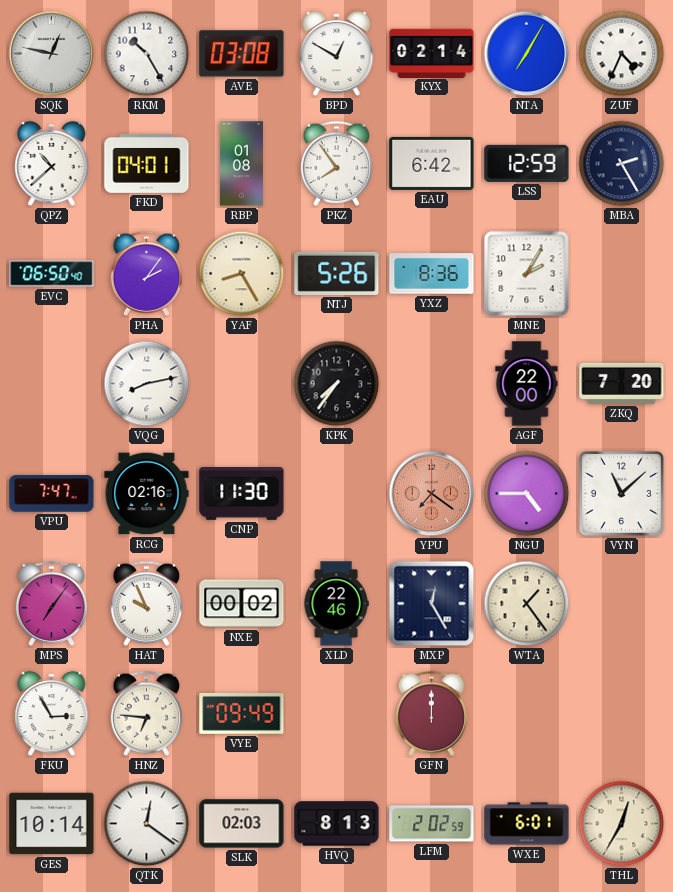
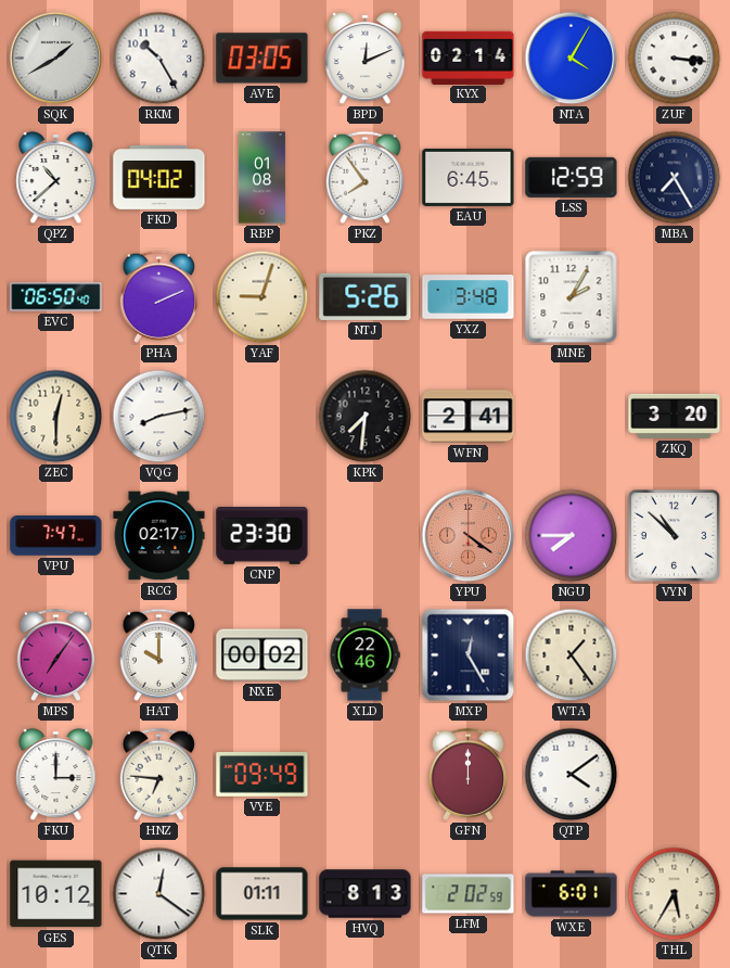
SQK: 12:47 -> 1:40 (56, 59)
AVE: 03:08 -> 03:05 (262, 59)
BPD: 12:50 -> 12:11 (366, 59)
NTA: 7:05 -> 4:05 (572, 59)
ZUF: 4:34 -> 3:16 (675, 59)
FKD: 04:01 -> 04:02 (159, 178)
EAU: 6:42 -> 6:45 (469, 177)
MBA: 2:25 -> 7:25 (675, 178)
PHA: 2:06 -> 2:11 (158, 296)
YAF: 8:25 -> 9:03 (262, 297)
YXZ: 8:36 -> 3:48 (469, 297)
ZEC: none -> 12:30 (56, 417)
KPK: 7:36 -> 7:31 (366, 417)
WFN: none -> 2:41 (469, 417)
AGF: 22:00 -> none (527, 384)
ZKQ: 7:20 -> 3:20 (675, 416)
RCG: 02:16 -> 02:17 (159, 536)
CNP: 11:30 -> 23:30 (262, 536)
YPU: 7:21 -> 4:21 (469, 536)
NGU: 4:45 -> 7:45 (572, 536)
VYN: 11:08 -> 10:52 (674, 535)
HAT: 9:56 -> 10:00 (158, 654)
FKU: 2:55 -> 3:00 (56, 775)
QTP: none -> 4:09 (572, 775)
GES: 10:14 -> 10:12 (56, 894)
SLK: 02:03 -> 01:11 (262, 894)
THL: 12:35 -> 5:35 (675, 894)
